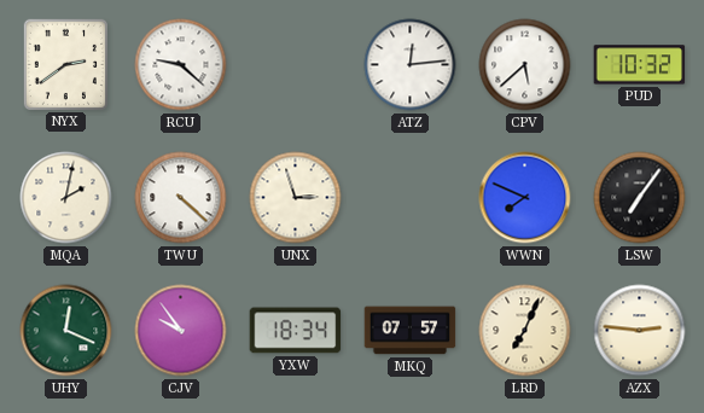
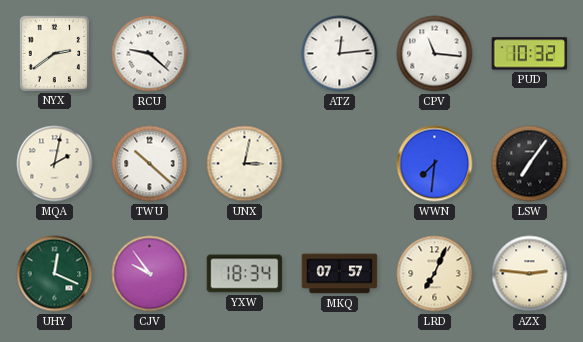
CPV: 5:38 -> 11:16 (435, 54)
TWU: 4:22 -> 10:22 (150, 164)
UNX: 2:57 -> 3:02 (245, 164)
WWN: 7:49 -> 7:31 (435, 164)
